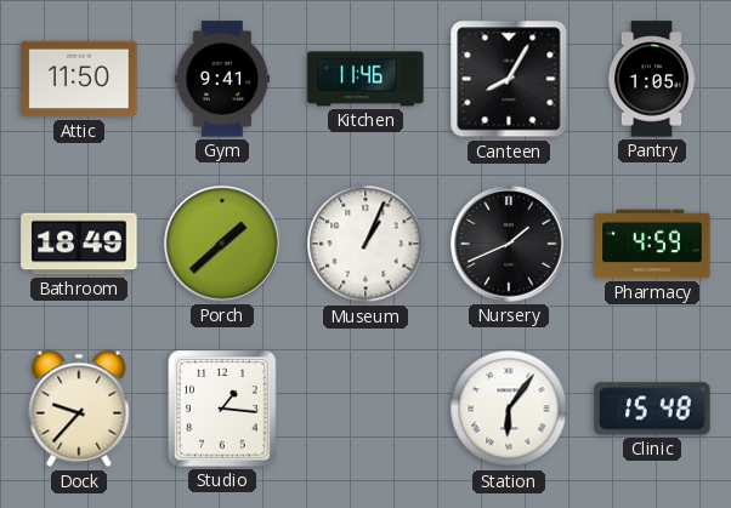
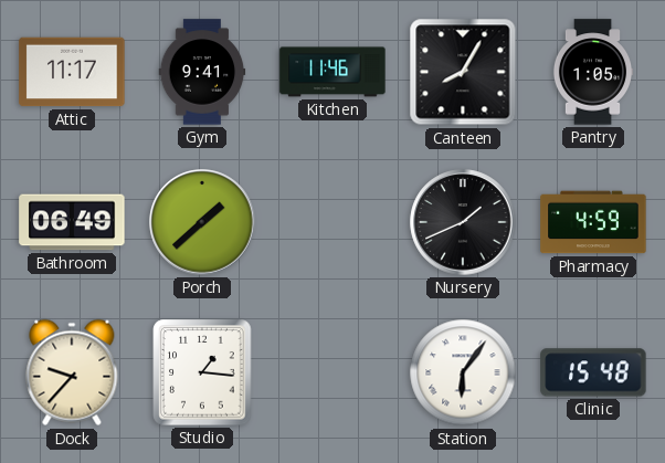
Attic: 11:50 -> 11:17 (72, 72)
Bathroom: 18:49 -> 06:49 (72, 222)
Museum: 1:04 -> none (365, 244)
